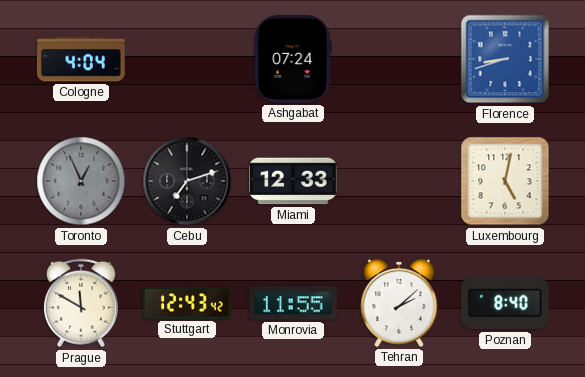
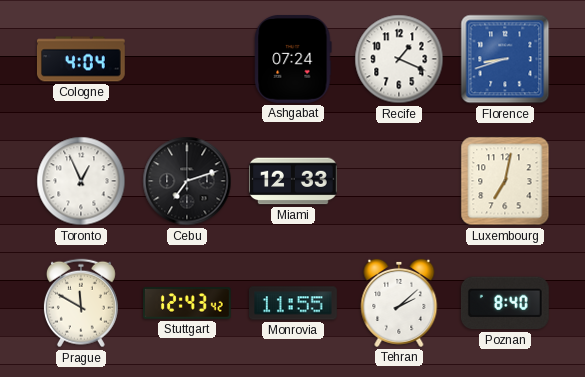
Recife: none -> 1:19 (399, 59)
Toronto dial: grey -> white (81, 181)
Luxembourg: 5:02 -> 7:02 (505, 181)
